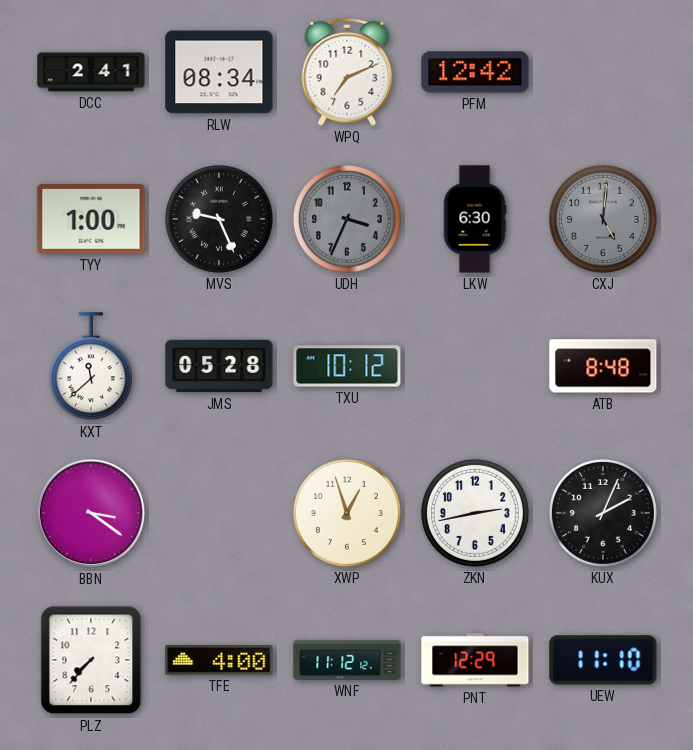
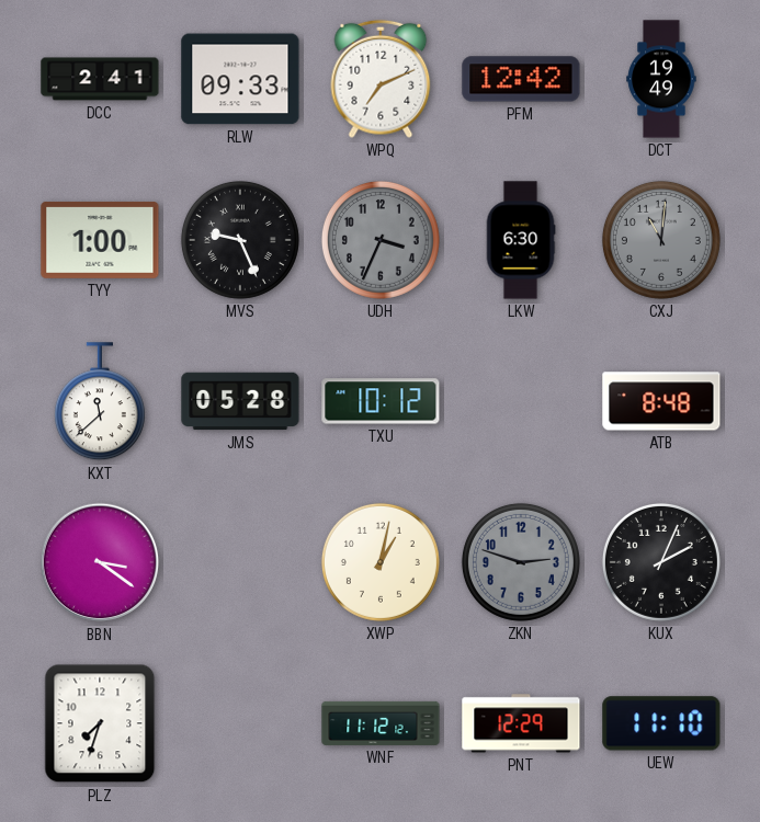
RLW: 08:34 -> 09:33 (240, 79)
DCT: none -> 19:49 (661, 79)
CXJ: 5:01 -> 11:01 (661, 240)
XWP: 12:57 -> 1:02 (381, 562)
ZKN: 2:43 -> 2:48 (521, 562)
ZKN dial: white -> grey (521, 562)
PLZ: 7:37 -> 7:33 (100, 723)
TFE: 4:00 -> none (219, 660)
